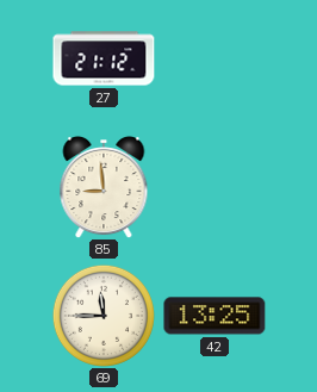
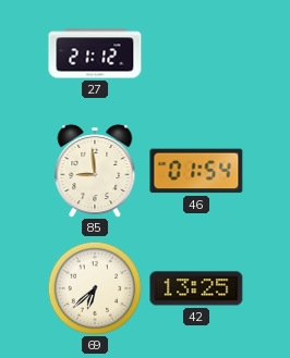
46: none -> 01:54 (196, 171)
69: 11:45 -> 6:38 (95, 288)
